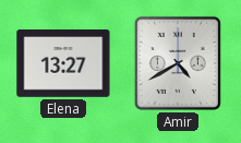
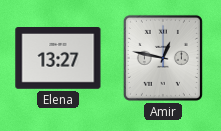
Amir: 4:40 -> 12:47 (163, 58)
